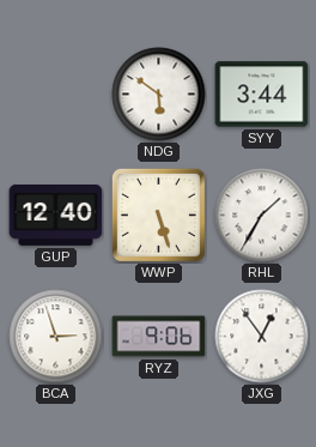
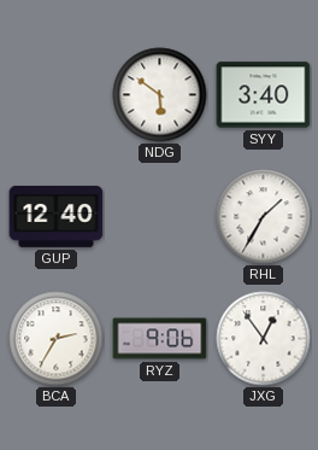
SYY: 3:44 -> 3:40 (264, 95)
WWP: 5:27 -> none (158, 215)
BCA: 2:57 -> 2:35 (57, 339)
